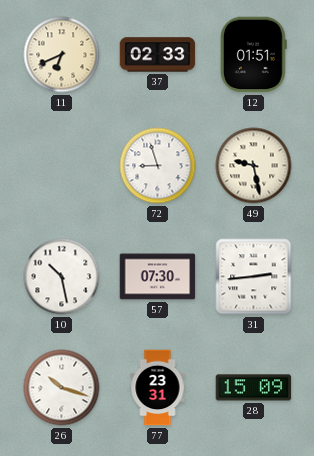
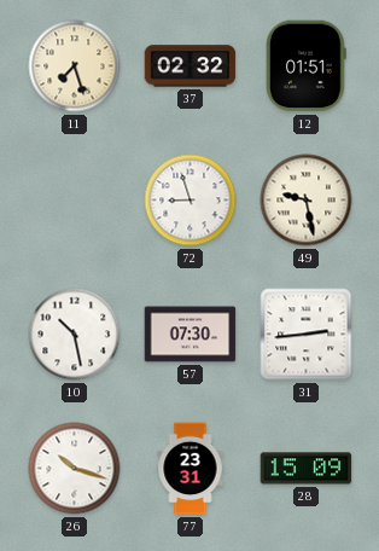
11: 6:41 -> 7:27 (75, 66)
37: 02:33 -> 02:32 (191, 66)
